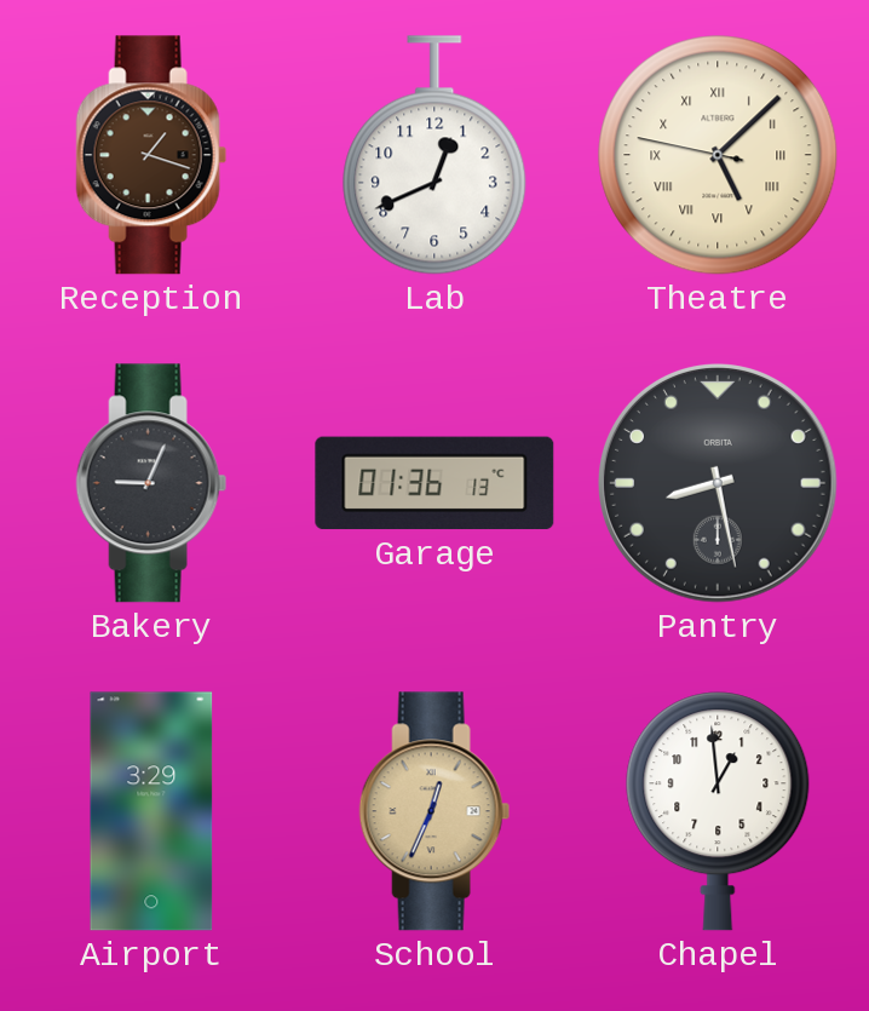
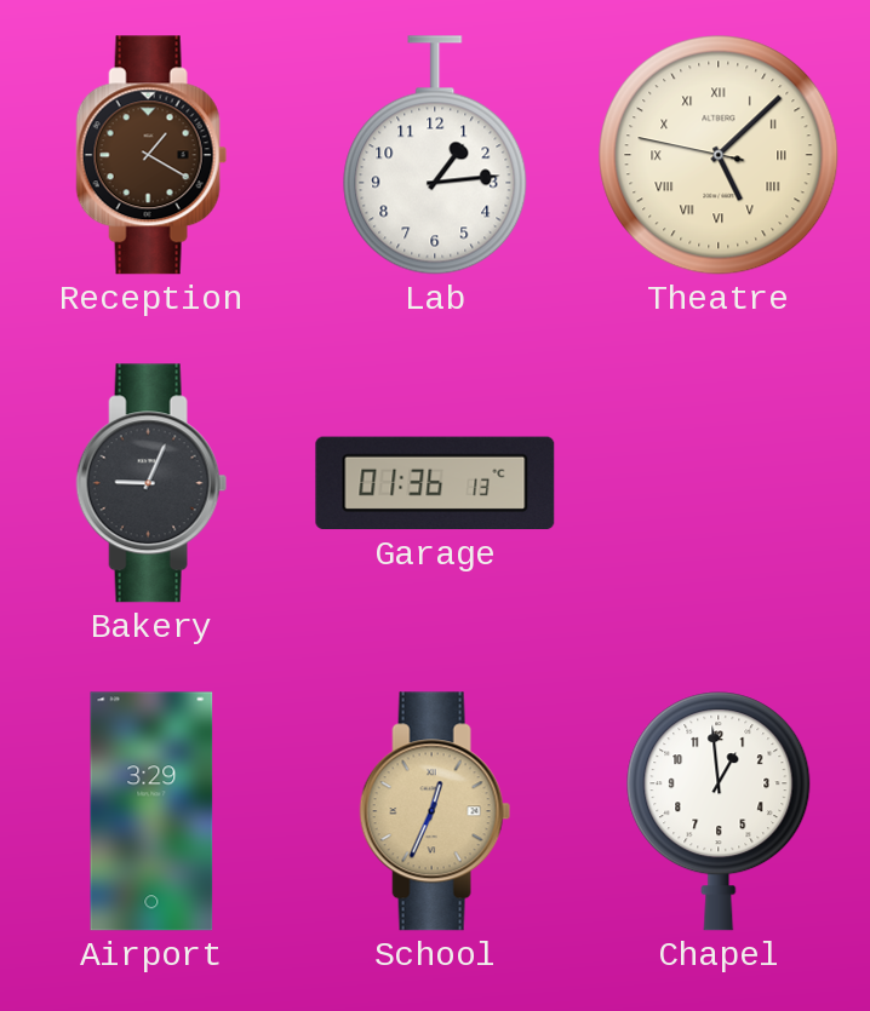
Reception: 1:18 -> 1:20 (151, 155)
Lab: 12:41 -> 1:14 (435, 155)
Pantry: 8:28 -> none (719, 484)
